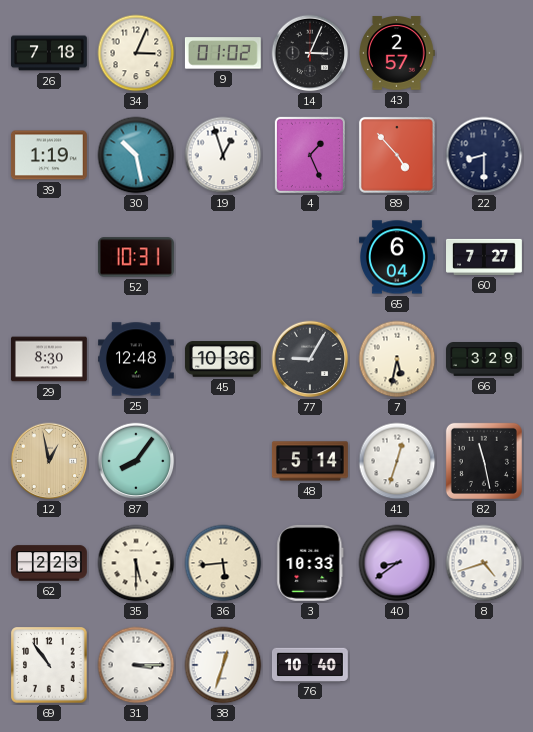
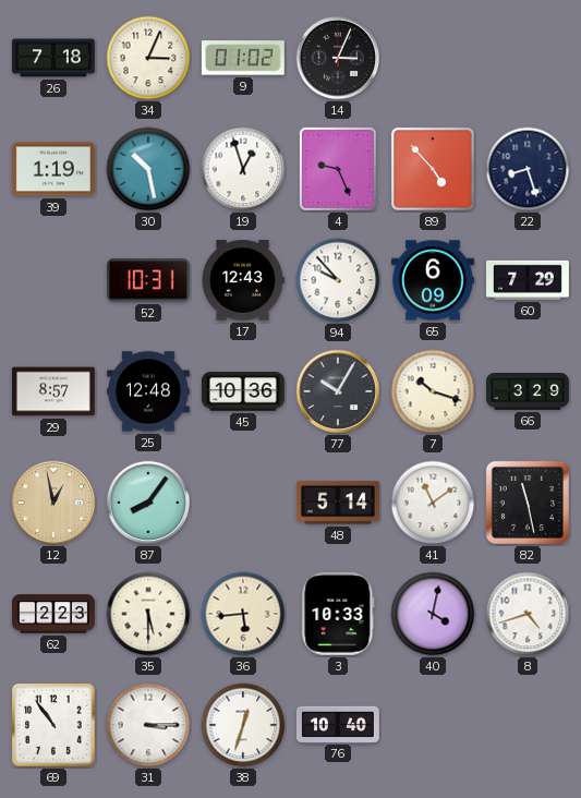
43: 2:57 -> none (397, 53)
4: 1:26 -> 9:26 (338, 169)
22: 8:30 -> 8:27 (528, 169)
17: none -> 12:43 (243, 281)
94: none -> 9:53 (338, 280)
65: 6:04 -> 6:09 (434, 280)
60: 7:27 -> 7:29 (529, 280)
29: 8:30 -> 8:57 (55, 391)
77: 9:05 -> 10:05 (338, 391)
7: 5:32 -> 10:18 (433, 391)
41: 12:33 -> 11:09 (433, 503)
40: 8:39 -> 4:02 (433, 614)
